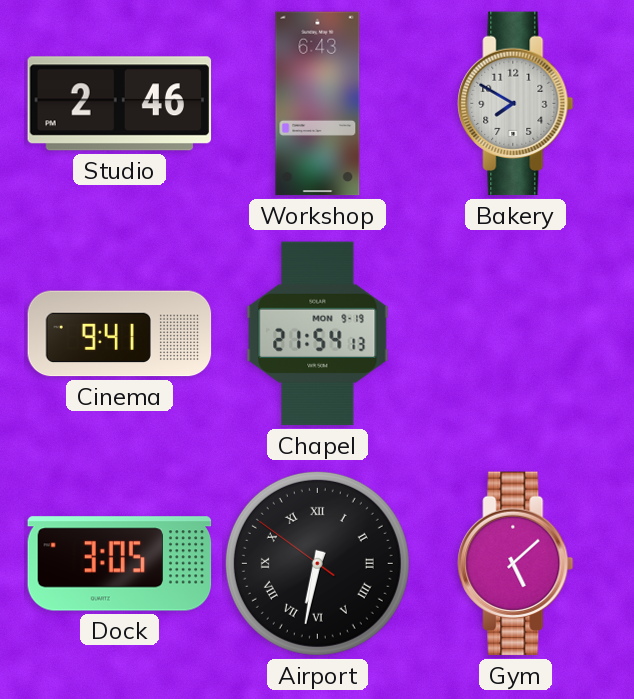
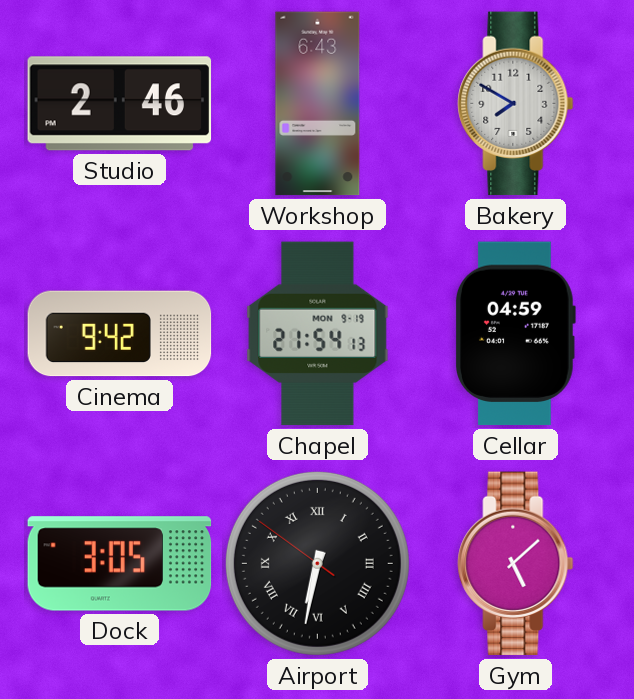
Cinema: 9:41 -> 9:42 (120, 334)
Cellar: none -> 04:59 (516, 334)
